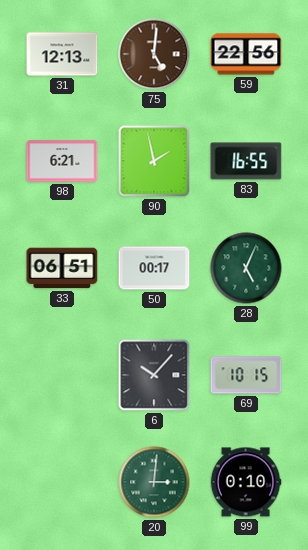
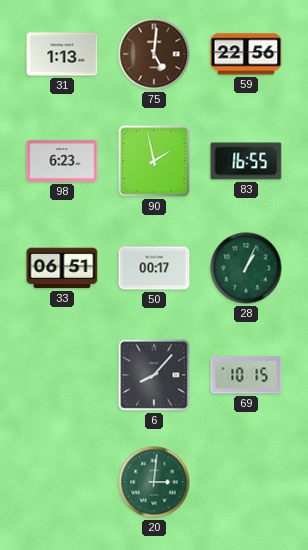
31: 12:13 -> 1:13 (62, 54)
98: 6:21 -> 6:23 (62, 161)
28: 5:04 -> 1:04 (246, 268)
6: 10:07 -> 8:07 (154, 375)
99: 0:10 -> none (246, 482)
